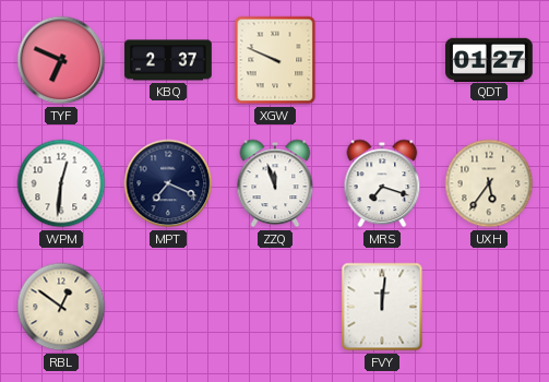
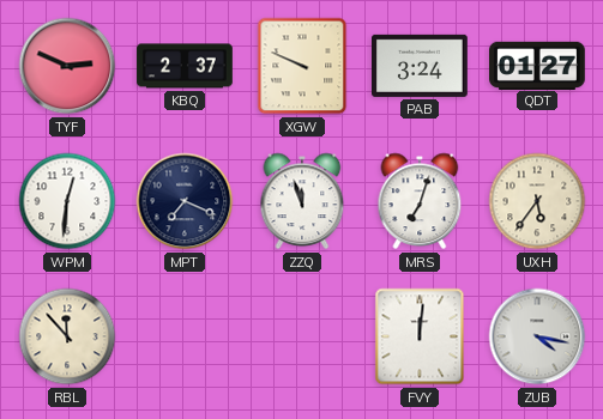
TYF: 6:49 -> 2:49 (67, 66)
PAB: none -> 3:24 (421, 66)
MRS: 7:18 -> 7:03 (420, 201)
RBL: 12:51 -> 11:53 (67, 336)
ZUB: none -> 4:17 (537, 336)
